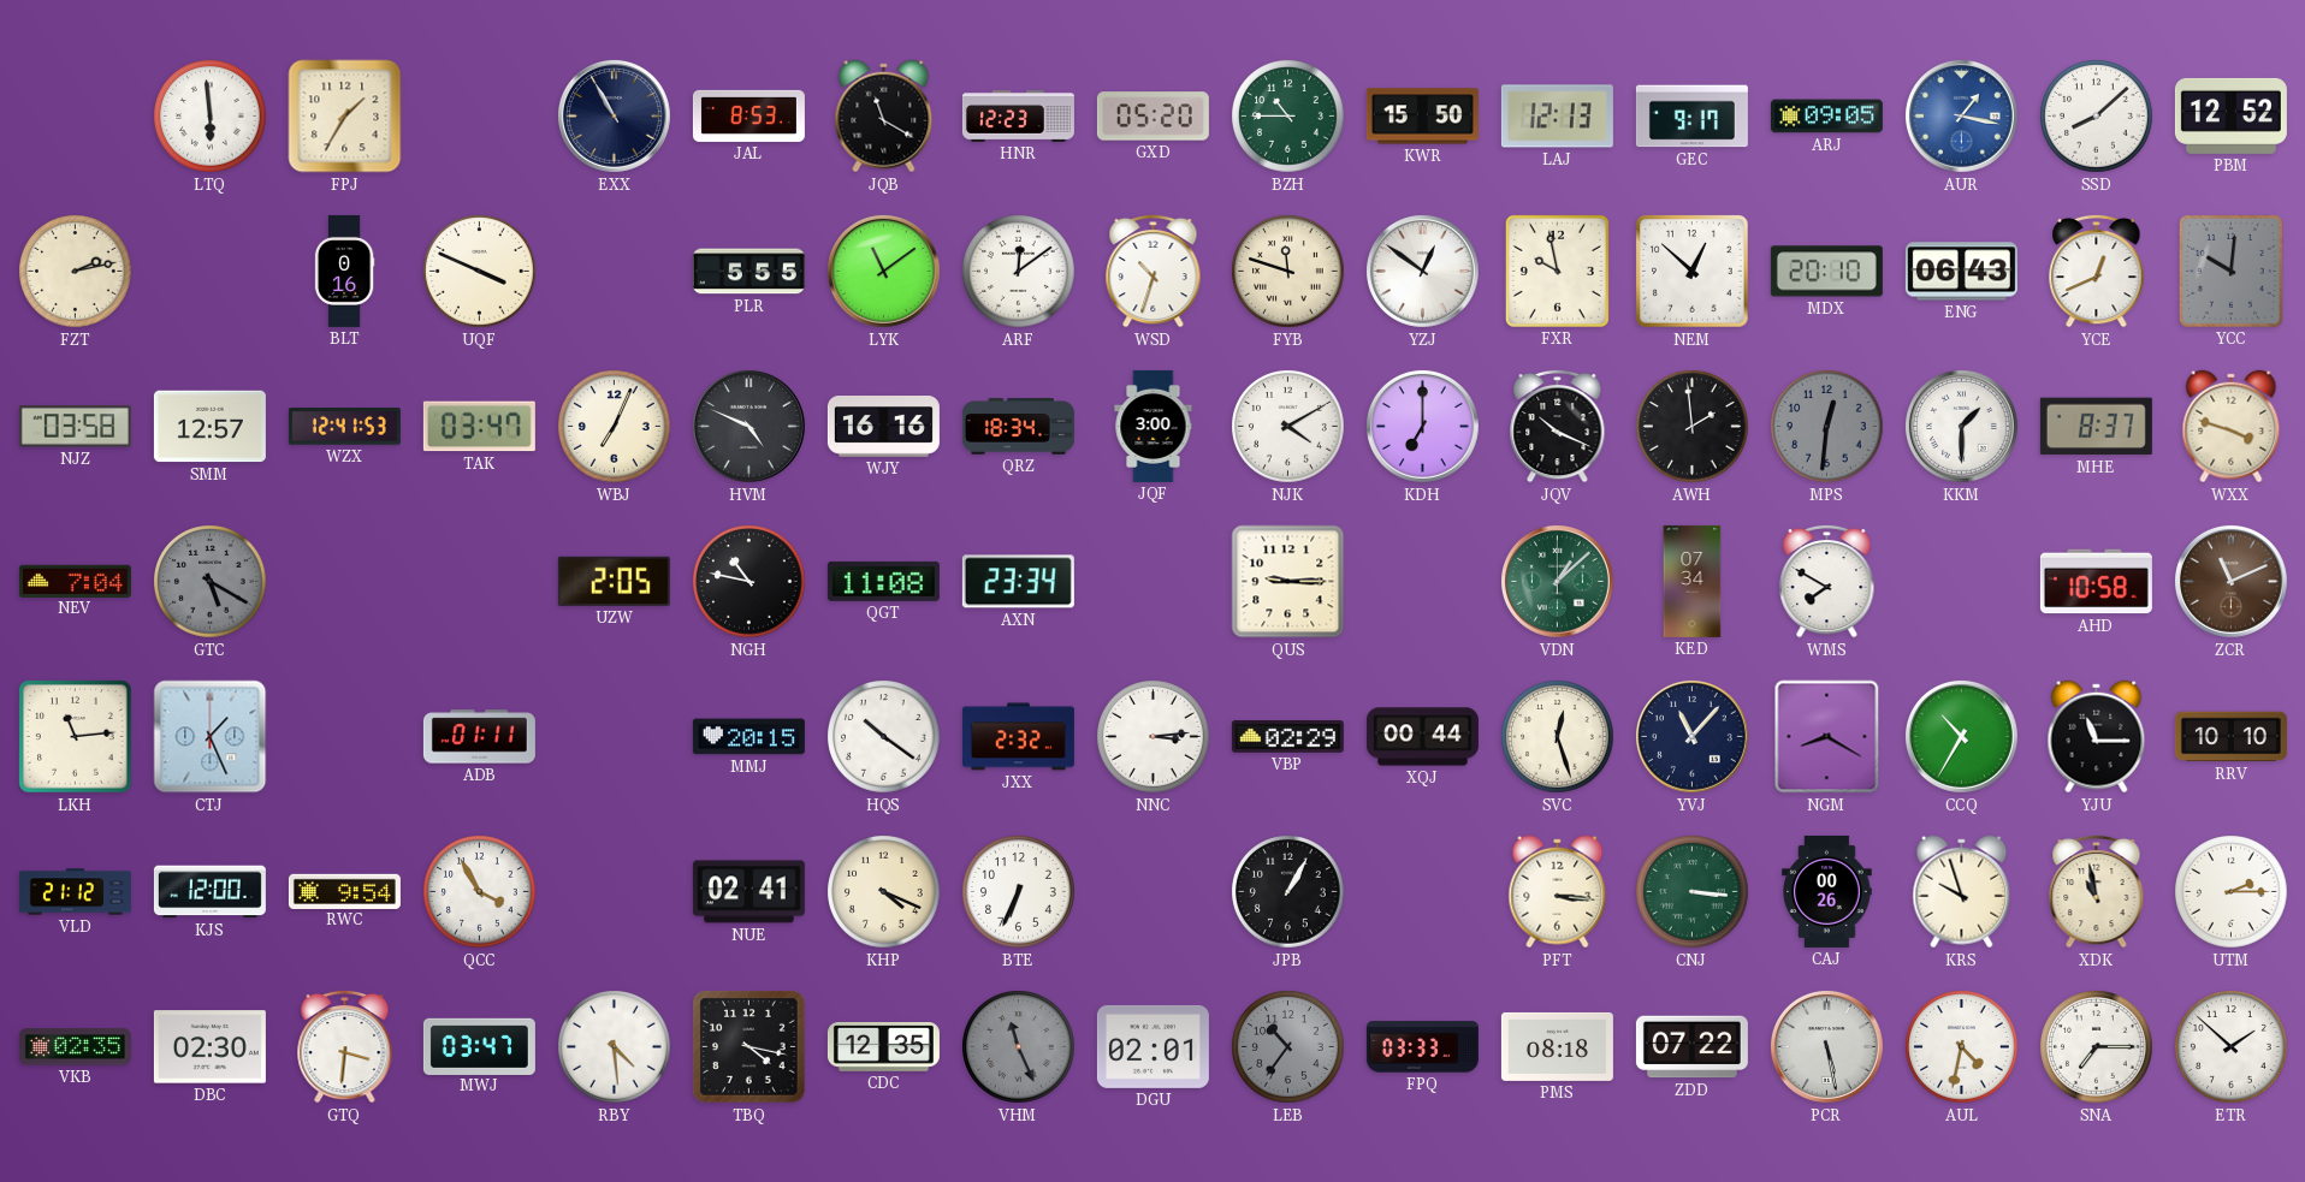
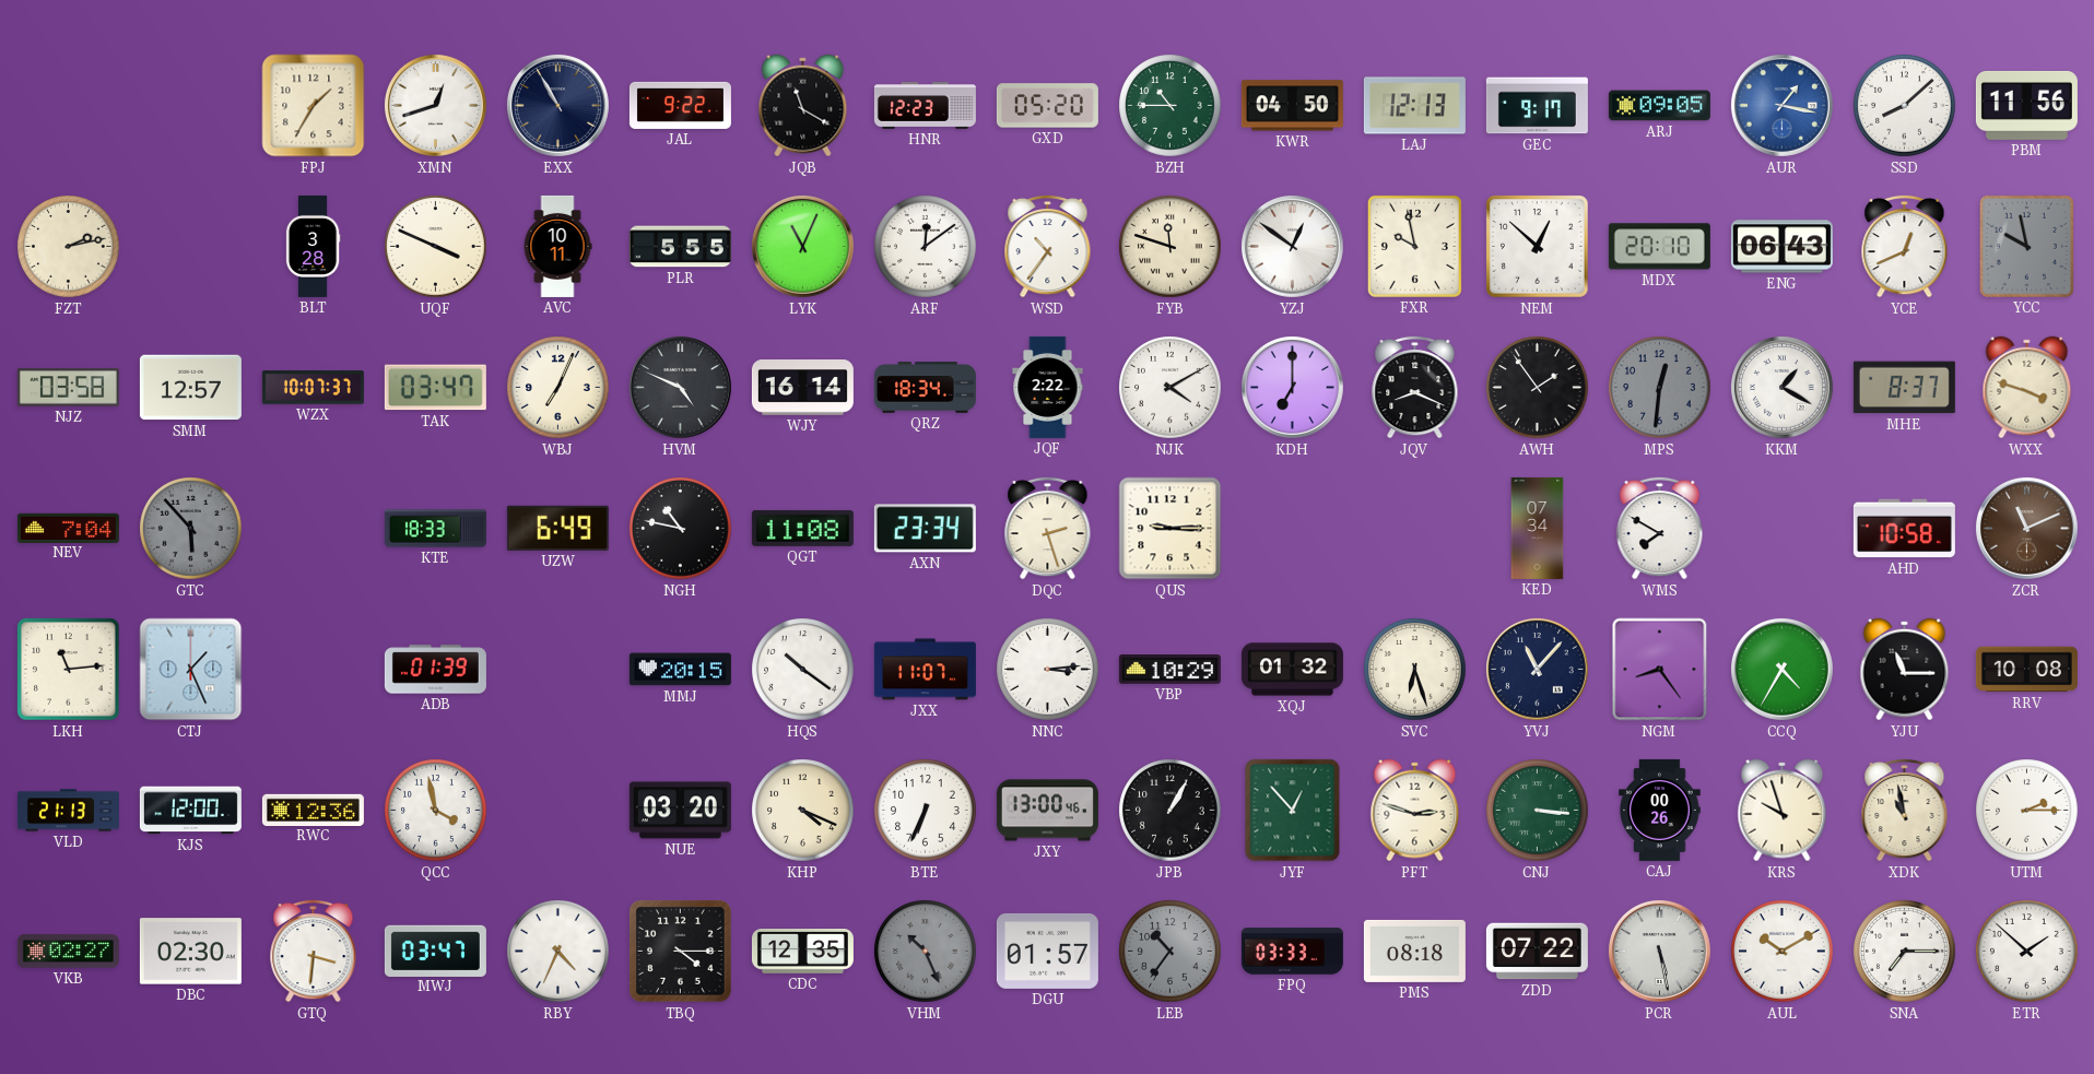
LTQ: 5:59 -> none (211, 117)
XMN: none -> 12:42 (435, 105)
JAL: 8:53 -> 9:22 (680, 105)
KWR: 15:50 -> 04:50 (1292, 106)
PBM: 12:52 -> 11:56 (2026, 105)
BLT: 0:16 -> 3:28 (313, 246)
AVC: none -> 10:11 (557, 246)
LYK: 11:09 -> 11:04 (802, 246)
WSD: 10:33 -> 10:36 (1048, 246)
YCC: 10:01 -> 9:58 (2026, 246)
WZX: 12:41 -> 10:07 (313, 388)
WJY: 16:16 -> 16:14 (802, 388)
JQF: 3:00 -> 2:22 (1048, 387)
JQV: 10:19 -> 8:19 (1415, 387)
AWH: 1:59 -> 1:54 (1538, 388)
KKM: 1:30 -> 1:20 (1781, 387)
GTC: 5:20 -> 5:53 (191, 529)
KTE: none -> 18:33 (435, 529)
UZW: 2:05 -> 6:49 (557, 528)
DQC: none -> 2:27 (1048, 528)
VDN: 1:08 -> none (1557, 581)
ADB: 01:11 -> 01:39 (435, 670)
JXX: 2:32 -> 11:07 (925, 670)
VBP: 02:29 -> 10:29 (1169, 670)
XQJ: 00:44 -> 01:32 (1292, 670)
SVC: 12:27 -> 6:27 (1415, 670)
NGM: 8:20 -> 8:24 (1660, 670)
CCQ: 10:35 -> 4:35 (1781, 669)
RRV: 10:10 -> 10:08 (2026, 670)
VLD: 21:12 -> 21:13 (68, 811)
RWC: 9:54 -> 12:36 (313, 810)
QCC: 3:55 -> 3:58 (436, 811)
NUE: 02:41 -> 03:20 (680, 811)
JXY: none -> 13:00 (1047, 811)
JYF: none -> 12:53 (1293, 811)
PFT: 3:16 -> 2:48 (1415, 811)
VKB: 02:35 -> 02:27 (68, 952)
RBY: 4:29 -> 4:34 (558, 952)
TBQ: 4:17 -> 4:15 (681, 952)
VHM: 11:26 -> 10:26 (926, 952)
DGU: 02:01 -> 01:57 (1047, 951)
AUL: 4:32 -> 10:10 (1783, 952)
